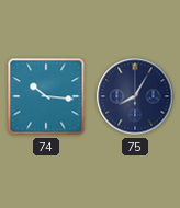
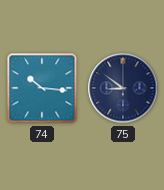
75: 8:05 -> 8:51 (123, 88)
